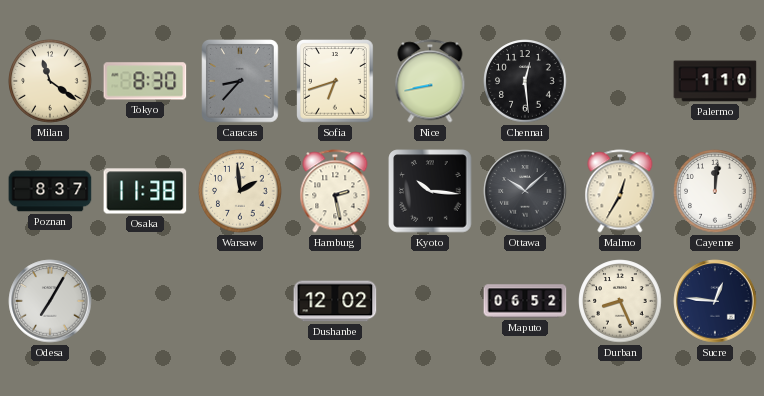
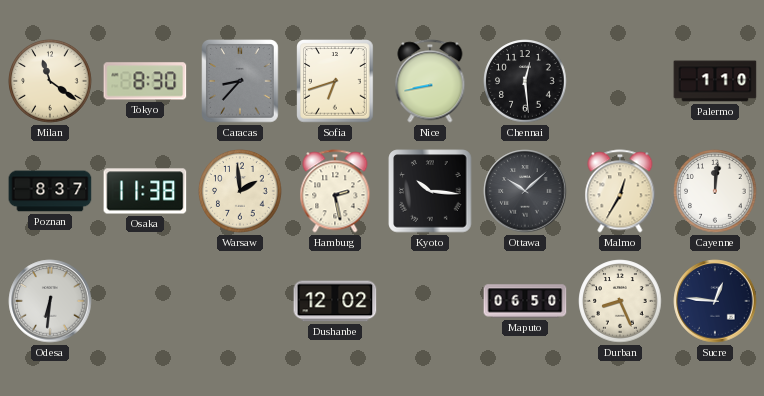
Odesa: 7:05 -> 6:31 (50, 301)
Maputo: 06:52 -> 06:50 (525, 301)
